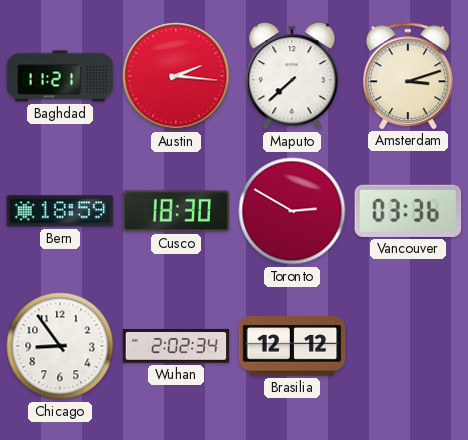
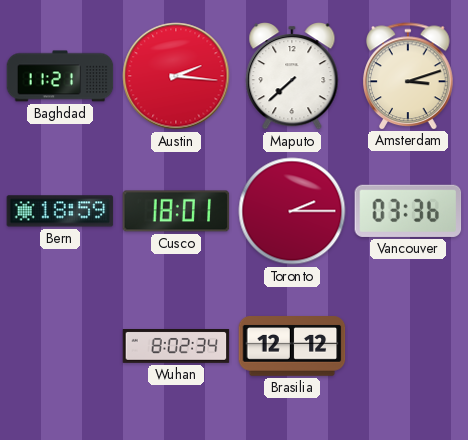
Cusco: 18:30 -> 18:01 (176, 211)
Toronto: 2:50 -> 2:15 (292, 211)
Chicago: 8:54 -> none (60, 346)
Wuhan: 2:02 -> 8:02 (176, 347)
